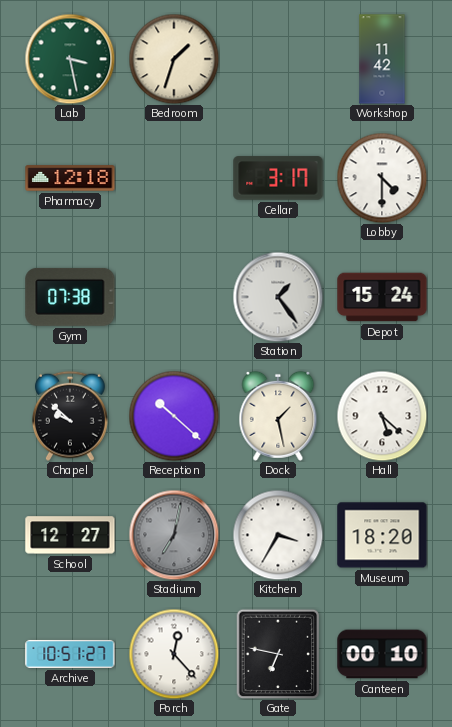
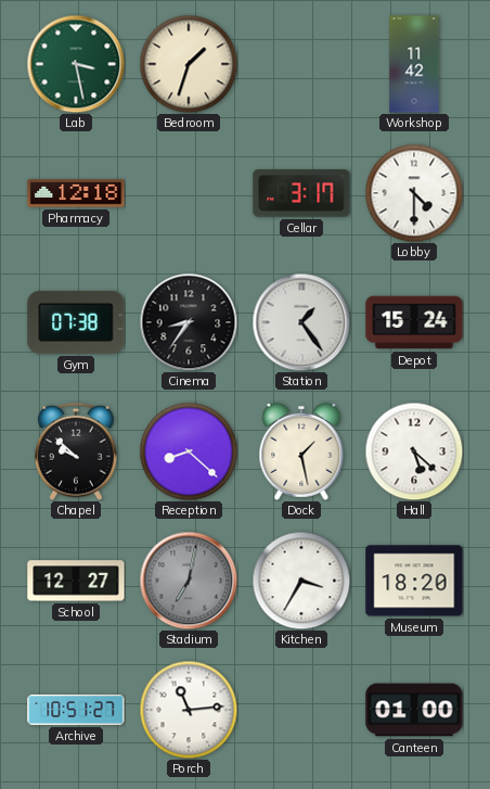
Cinema: none -> 8:36 (189, 322)
Reception: 10:22 -> 8:22 (189, 451)
Porch: 12:23 -> 11:14 (189, 710)
Gate: 6:47 -> none (278, 654)
Canteen: 00:10 -> 01:00 (414, 710)
